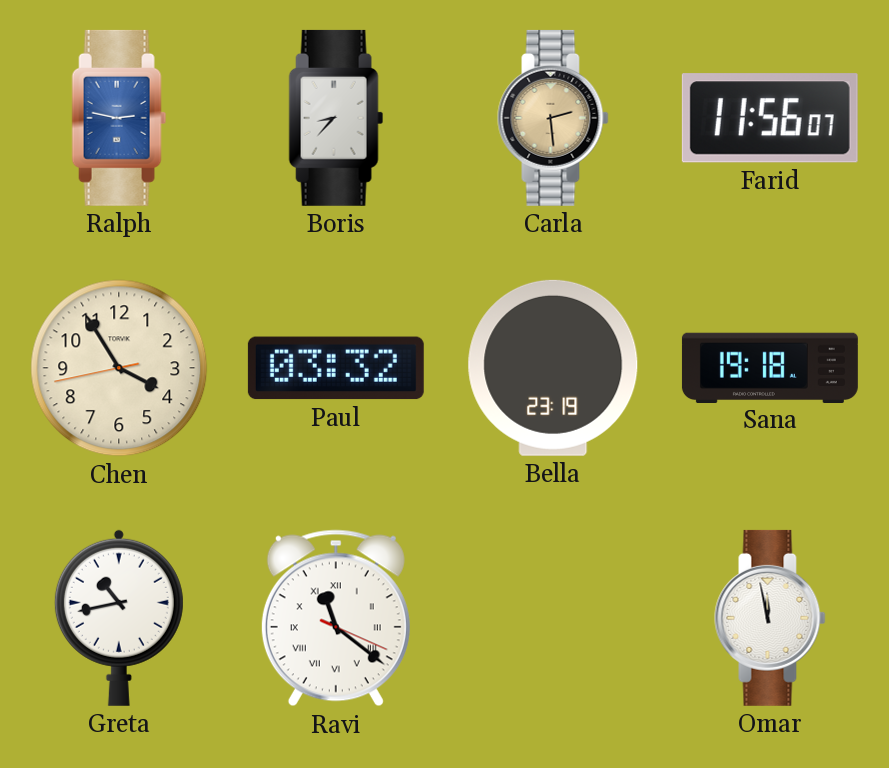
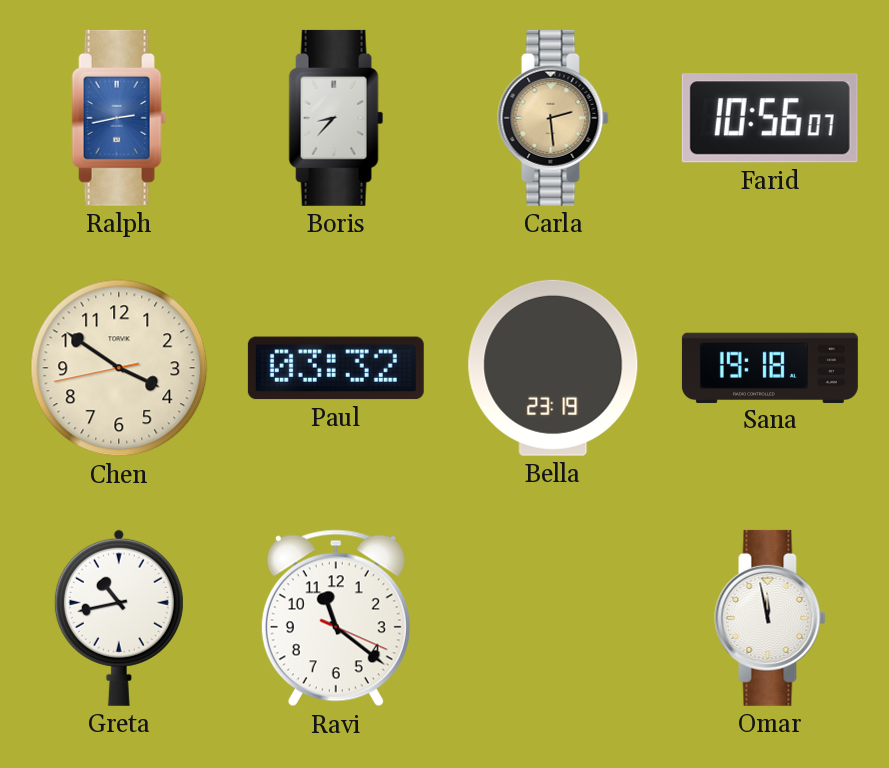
Ralph: 2:47 -> 2:43 (119, 118)
Farid: 11:56 -> 10:56 (770, 118)
Chen: 3:54 -> 3:50 (119, 368)
Ravi numerals: Roman -> Arabic (336, 618)
